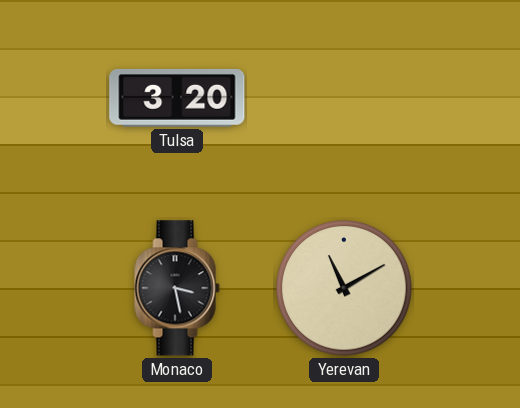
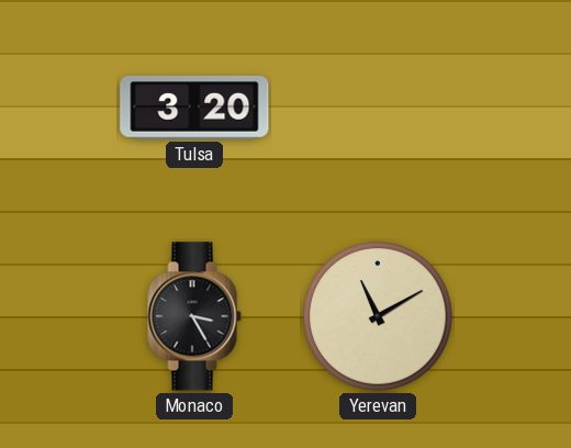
Monaco: 3:28 -> 3:25 (194, 316)
